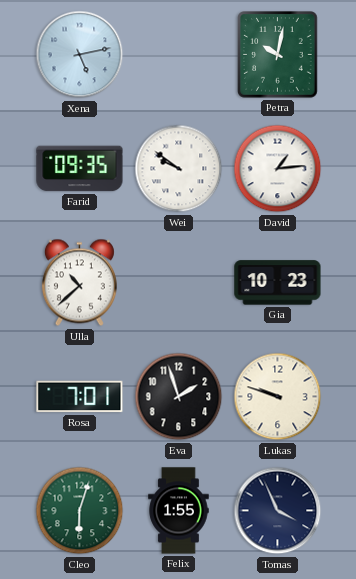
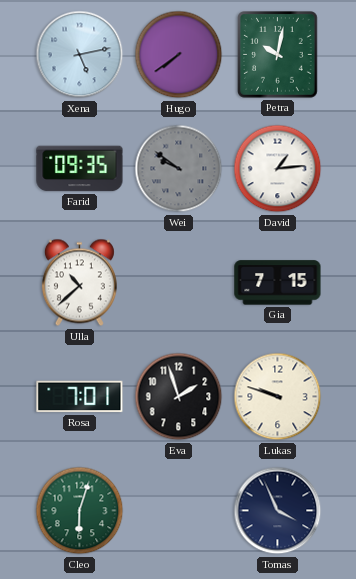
Hugo: none -> 7:39 (179, 55)
Wei dial: white -> grey (179, 169)
Gia: 10:23 -> 7:15 (278, 283)
Felix: 1:55 -> none (179, 511)
